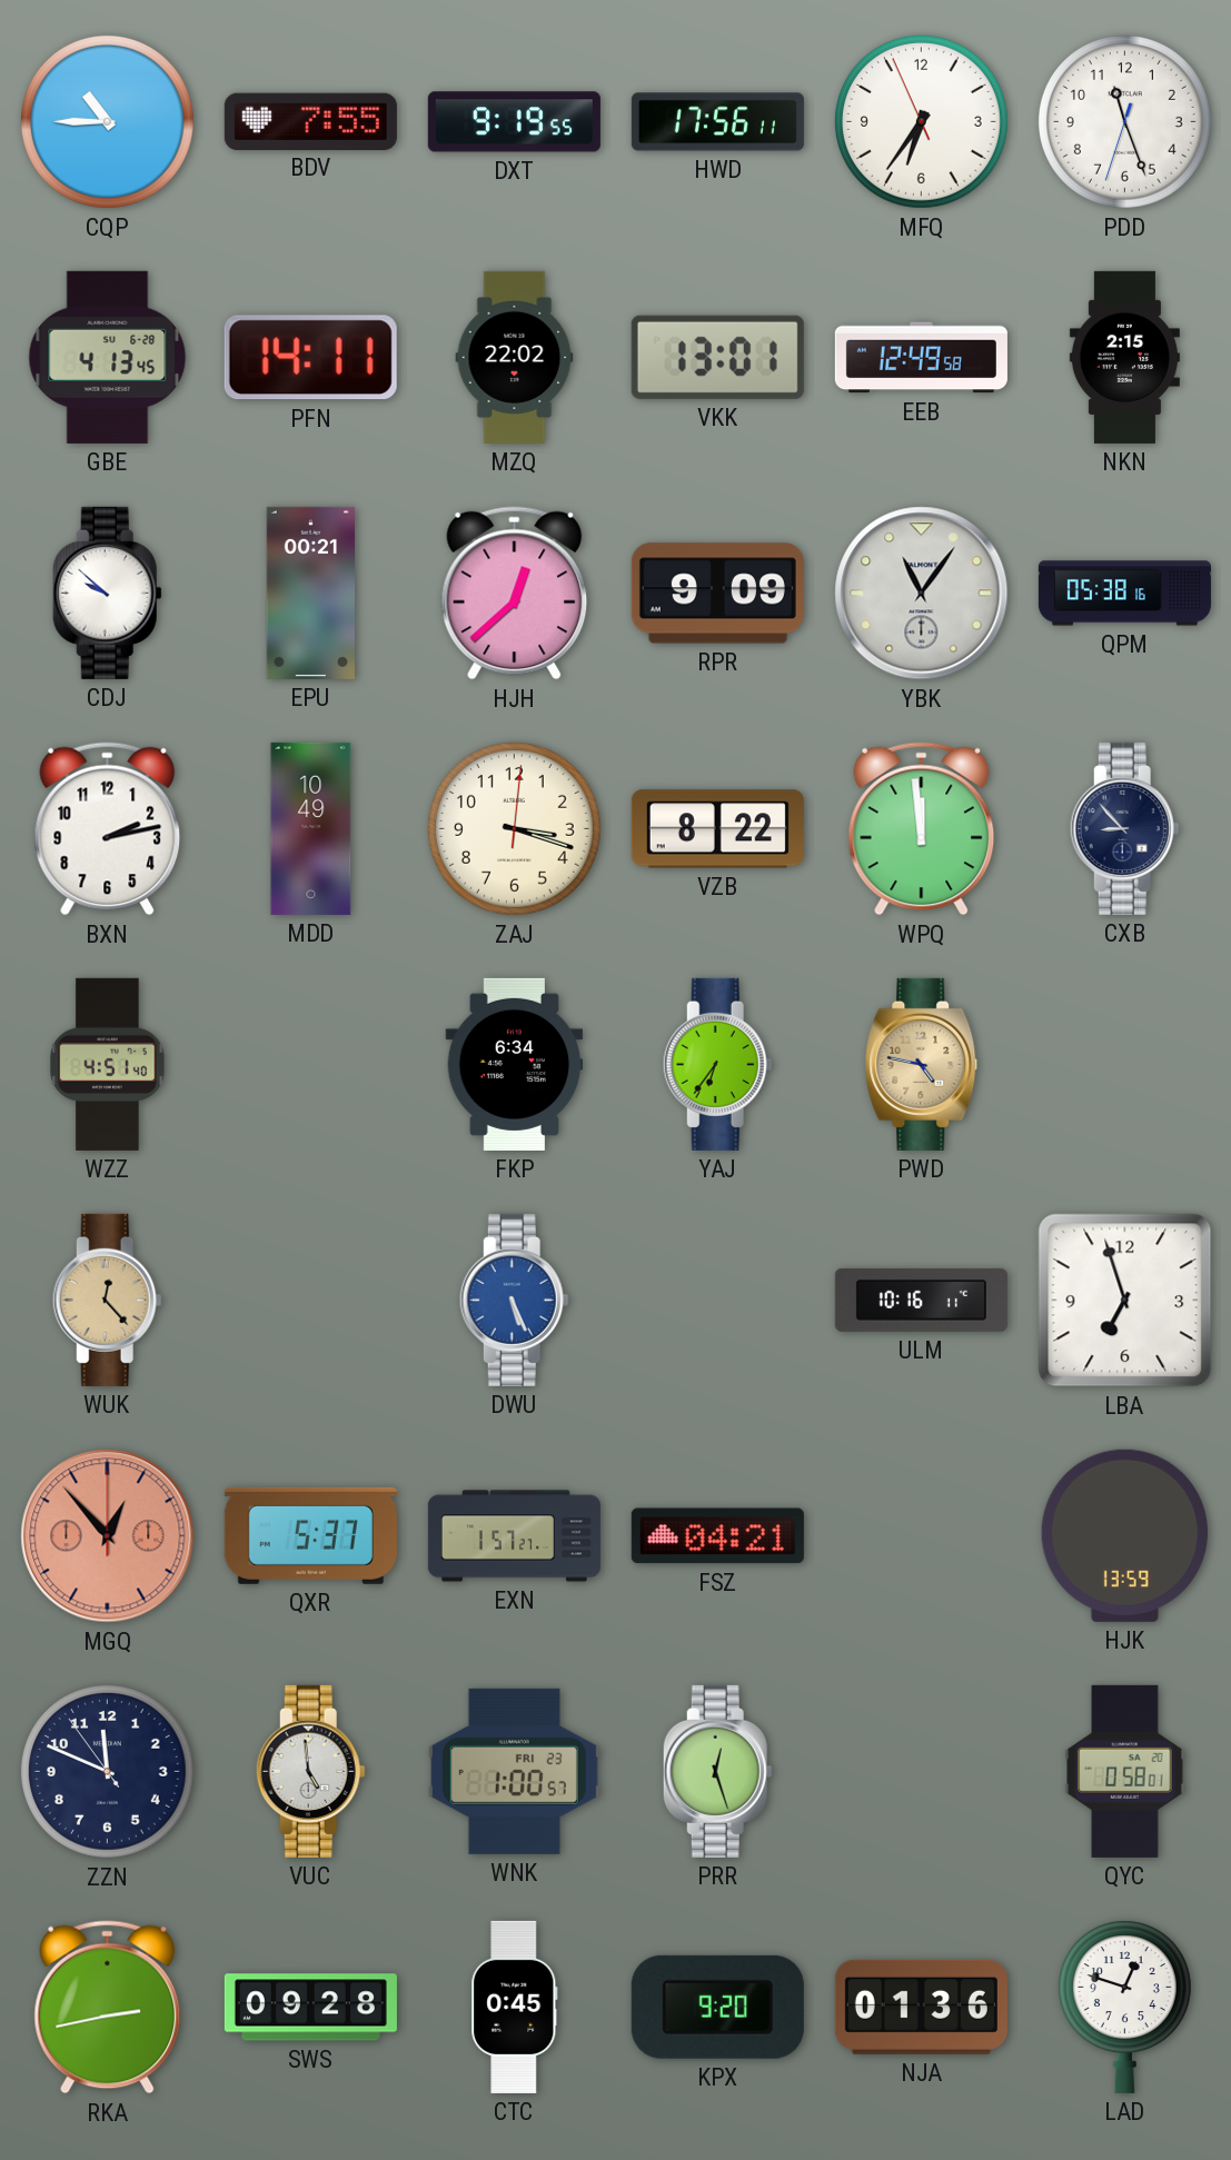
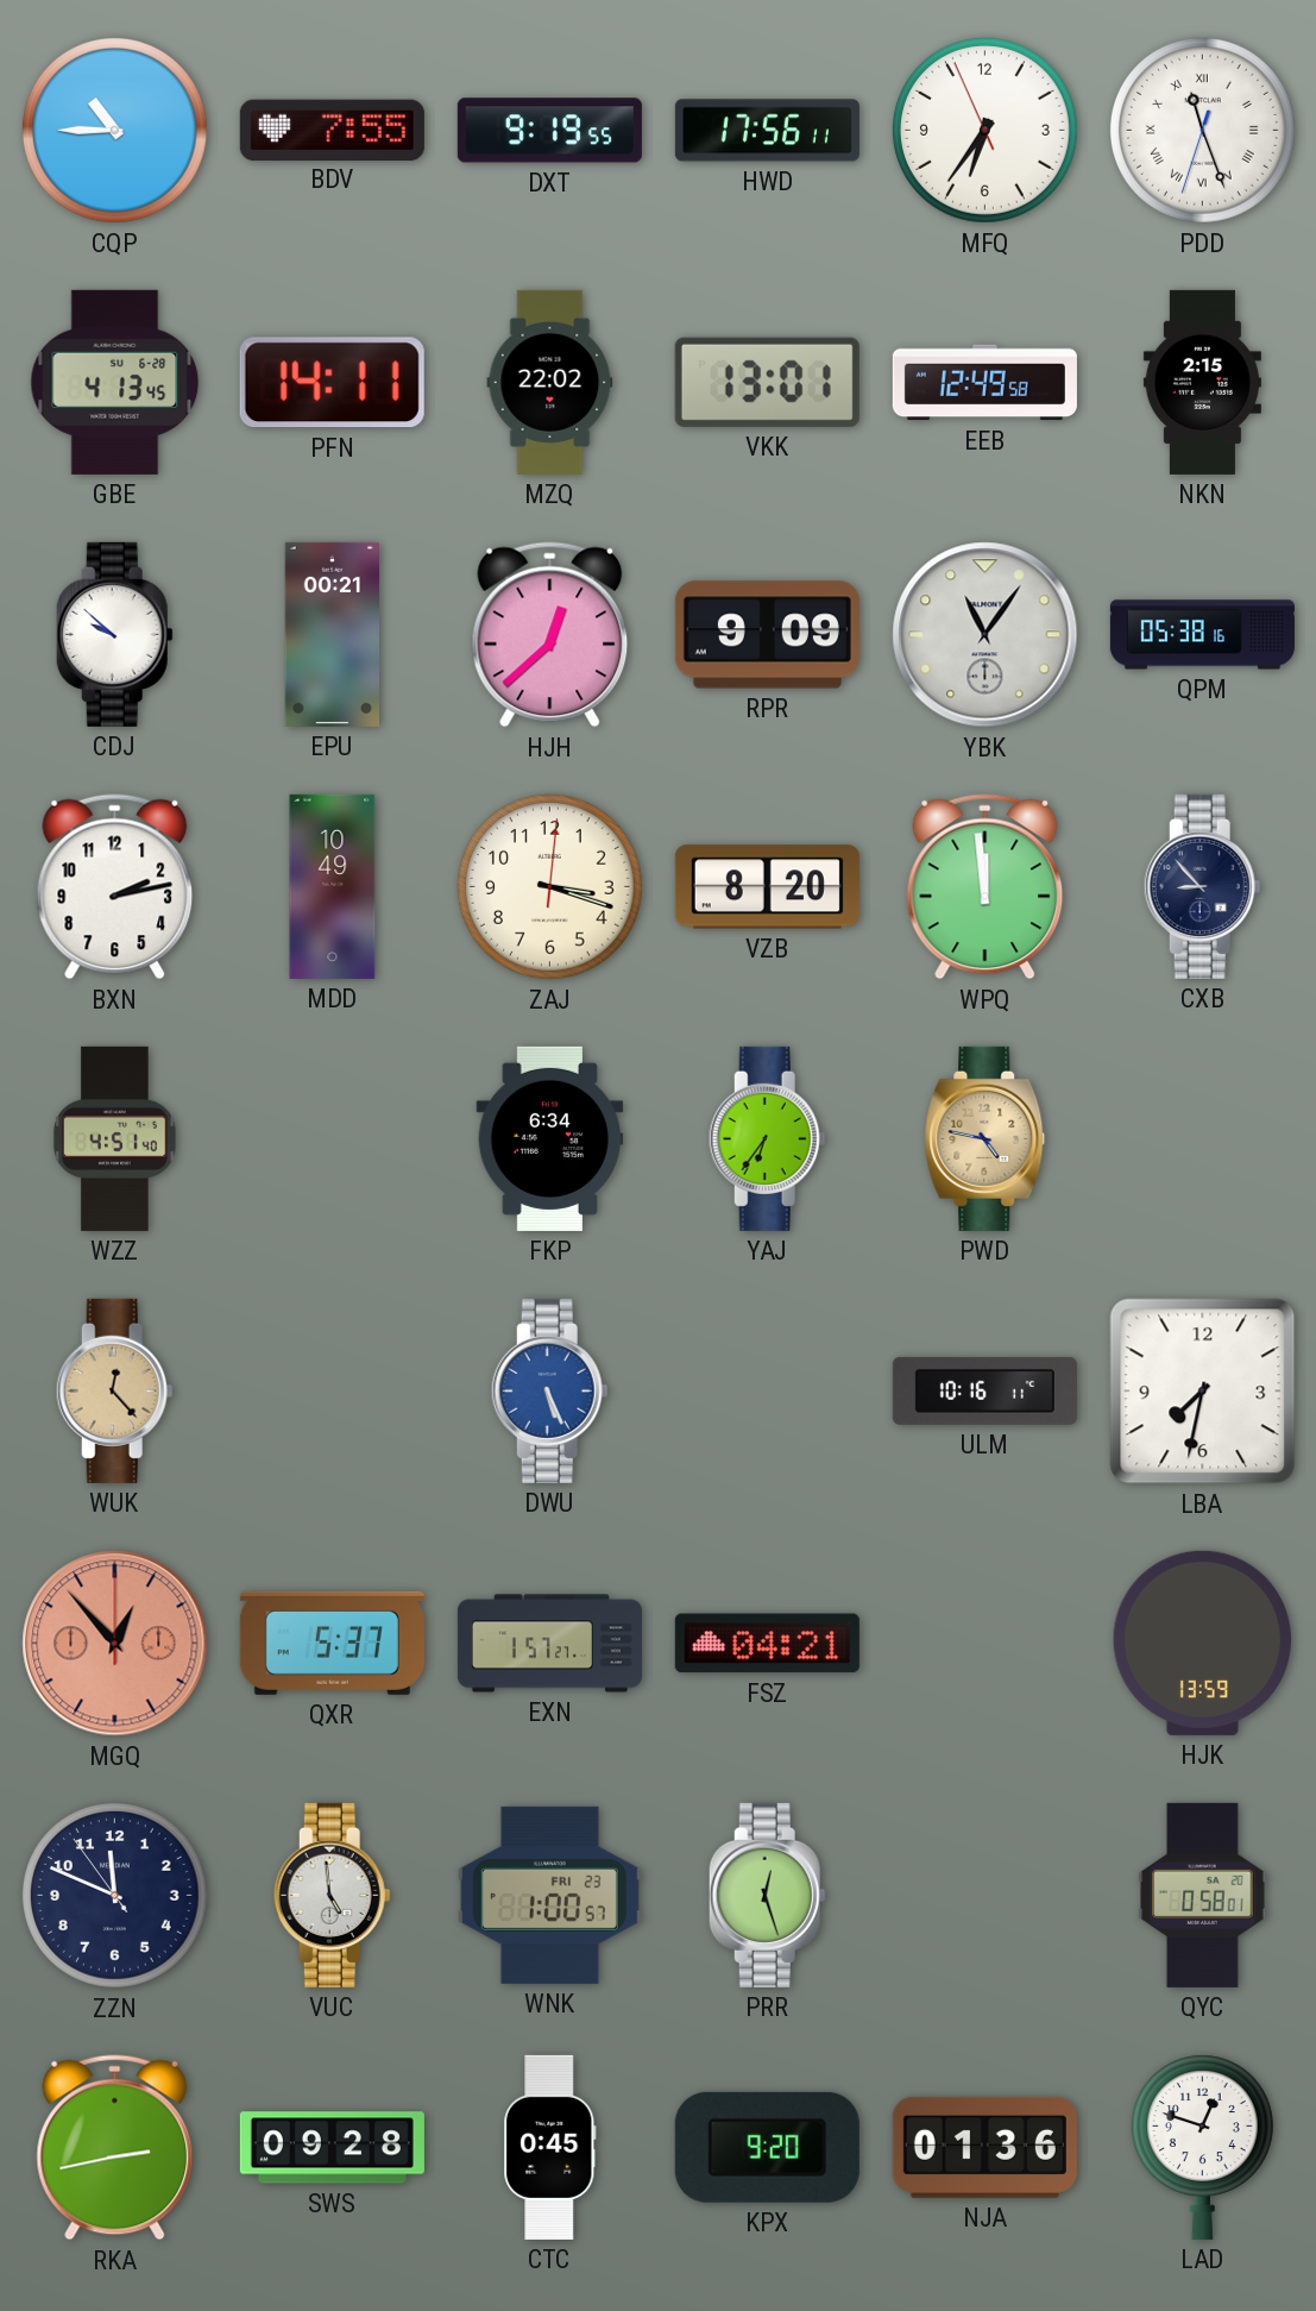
PDD numerals: Arabic -> Roman (1202, 130)
VZB: 8:22 -> 8:20 (767, 887)
LBA: 6:57 -> 7:32 (1203, 1392)
